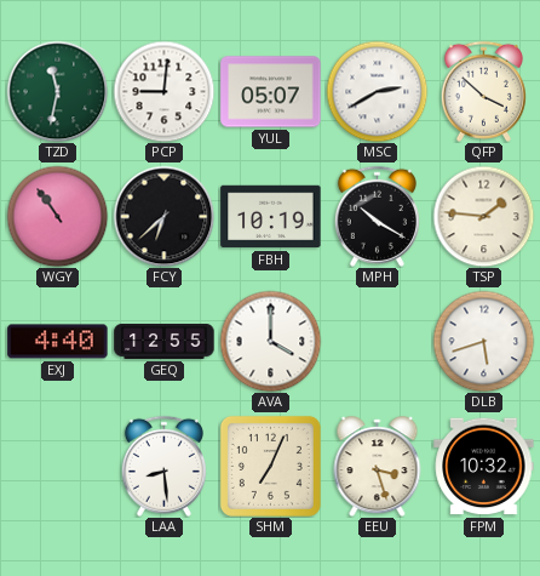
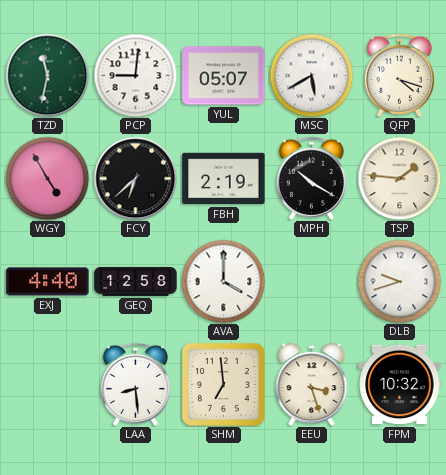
MSC: 2:40 -> 5:40 (311, 75)
QFP: 3:52 -> 4:18 (399, 75)
WGY: 10:54 -> 4:55 (47, 178)
FBH: 10:19 -> 2:19 (224, 179)
GEQ: 12:55 -> 12:58 (136, 281)
DLB: 5:42 -> 9:42 (399, 281)
SHM: 7:04 -> 6:59 (223, 384)
